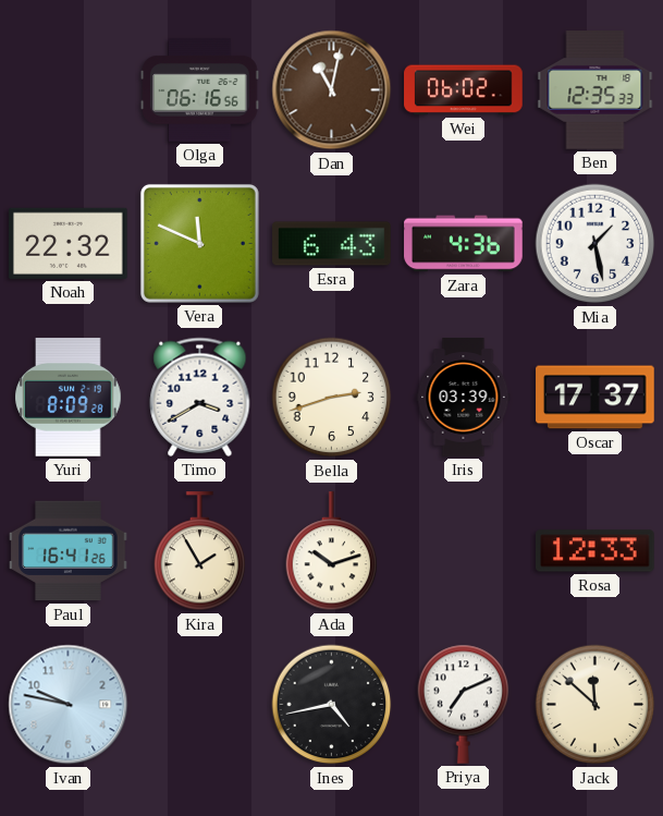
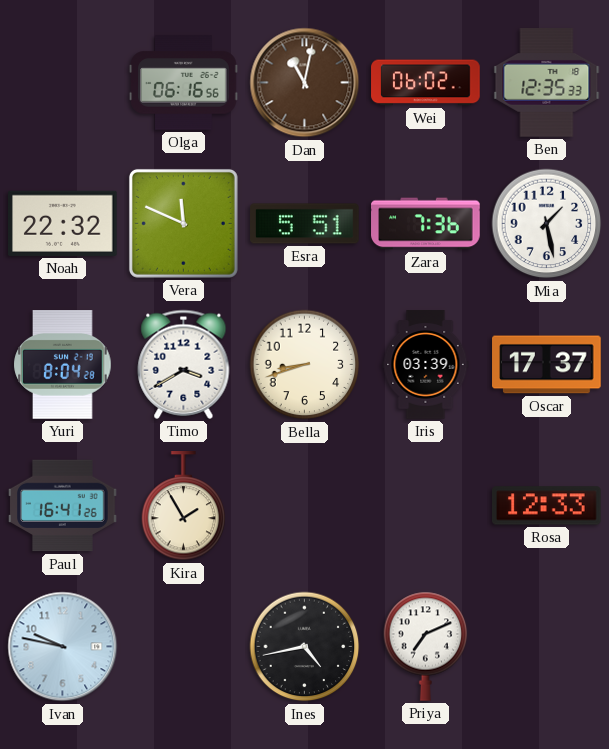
Esra: 6:43 -> 5:51 (305, 224)
Zara: 4:36 -> 7:36 (426, 224)
Yuri: 8:09 -> 8:04 (63, 365)
Bella: 2:42 -> 8:42 (305, 365)
Ada: 10:12 -> none (332, 551)
Jack: 11:52 -> none (596, 705)
